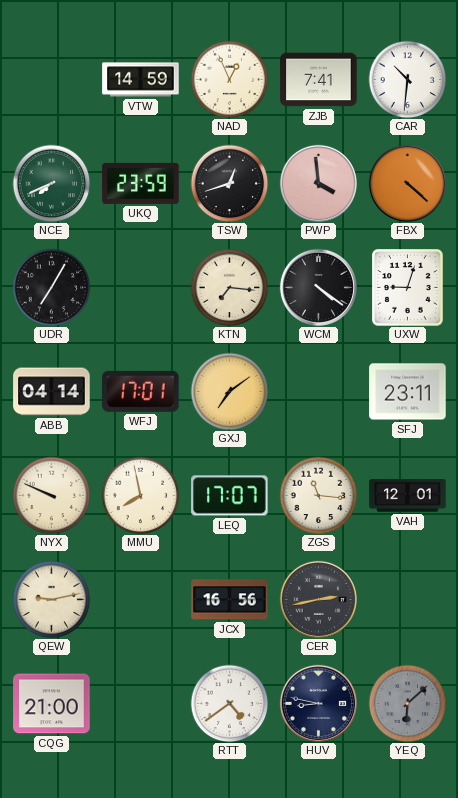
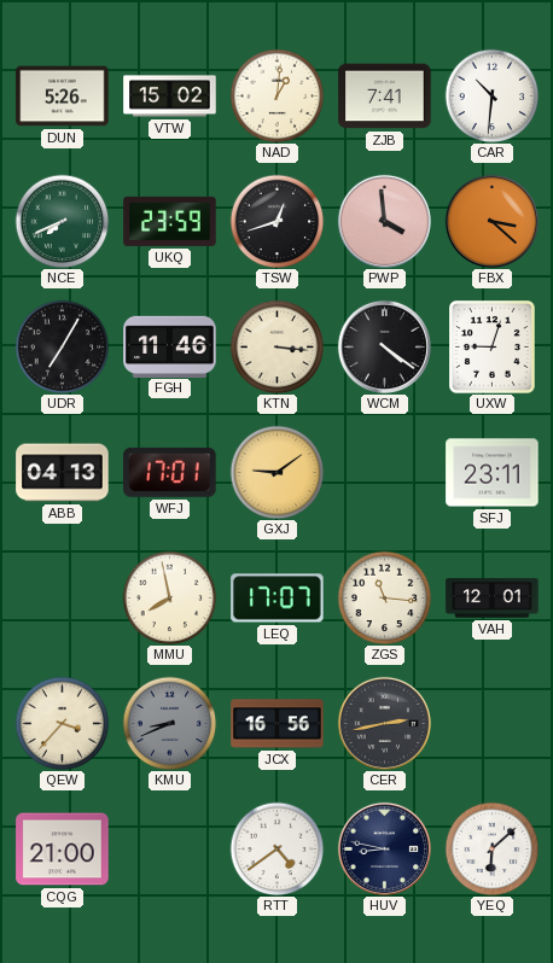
DUN: none -> 5:26 (63, 97)
VTW: 14:59 -> 15:02 (170, 97)
NAD: 12:56 -> 1:01 (276, 95)
FBX: 4:22 -> 3:22 (491, 221)
FGH: none -> 11:46 (170, 346)
KTN: 7:16 -> 3:16 (276, 346)
ABB: 04:14 -> 04:13 (63, 473)
GXJ: 7:09 -> 9:09 (276, 472)
NYX: 9:49 -> none (51, 495)
QEW: 9:13 -> 3:37 (62, 723)
KMU: none -> 8:41 (169, 723)
YEQ dial: grey -> white (491, 848)
